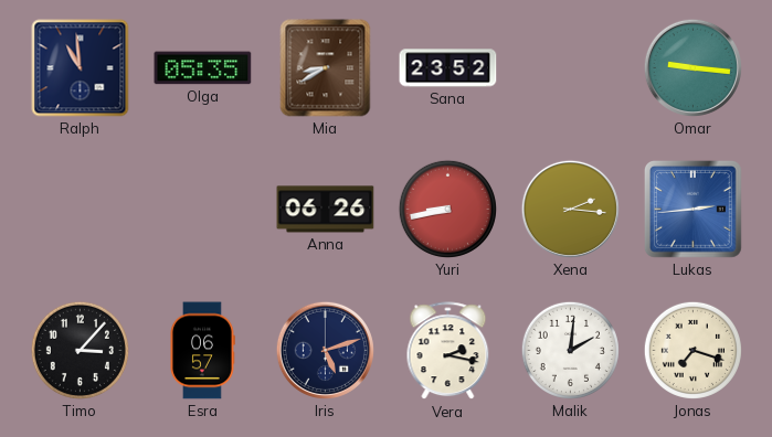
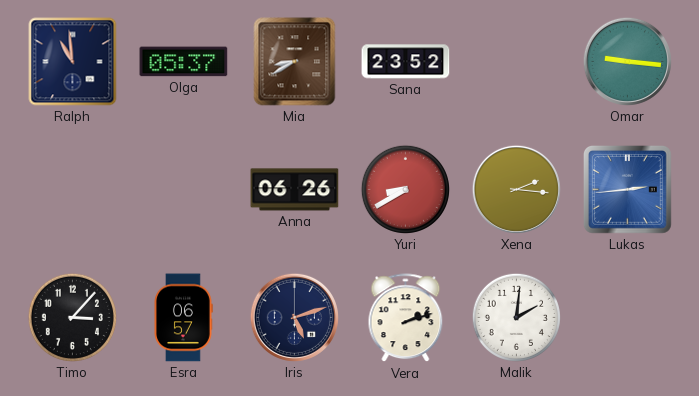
Olga: 05:35 -> 05:37 (184, 62)
Yuri: 8:43 -> 8:40 (405, 189)
Vera: 2:17 -> 2:12 (406, 318)
Jonas: 7:18 -> none (692, 350)
